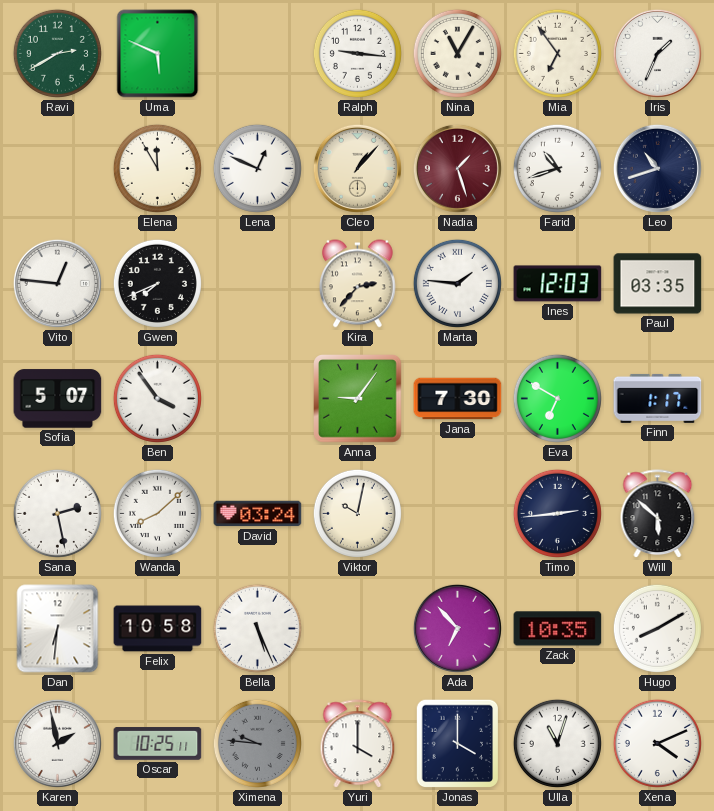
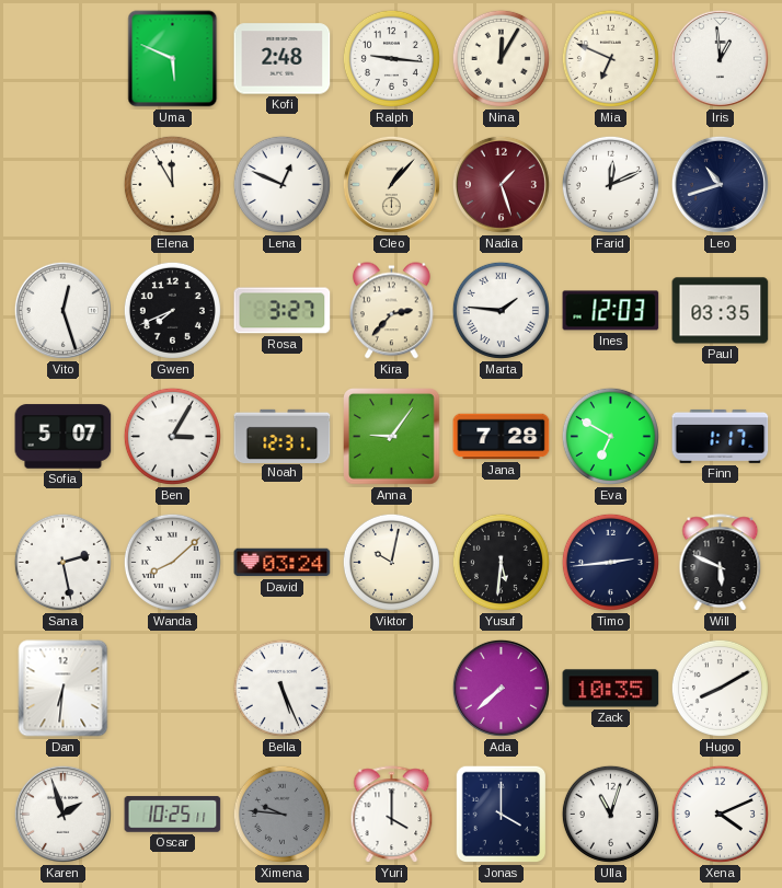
Ravi: 2:40 -> none (57, 53)
Kofi: none -> 2:48 (283, 59)
Nina: 11:05 -> 12:05 (501, 58)
Mia: 6:54 -> 6:49 (610, 58)
Iris: 1:34 -> 12:59 (720, 58)
Farid: 10:42 -> 12:11 (610, 184)
Vito: 12:46 -> 12:27 (62, 310)
Rosa: none -> 3:27 (283, 311)
Ben: 3:54 -> 3:05 (172, 436)
Noah: none -> 12:31 (283, 436)
Jana: 7:30 -> 7:28 (502, 437)
Yusuf: none -> 5:31 (501, 562)
Will: 5:52 -> 5:49 (721, 563)
Felix: 10:58 -> none (158, 629)
Ada: 6:53 -> 7:38 (501, 688)
Karen: 1:58 -> 1:57 (62, 814)
